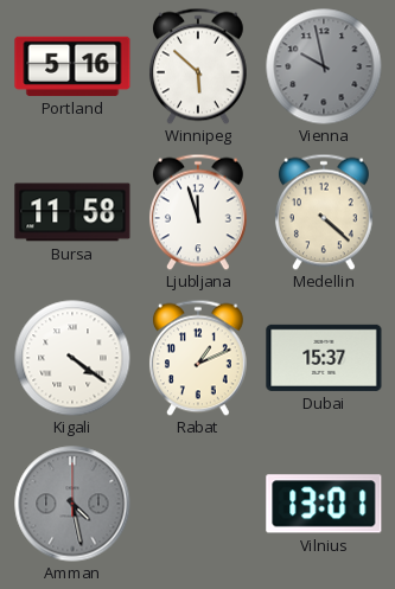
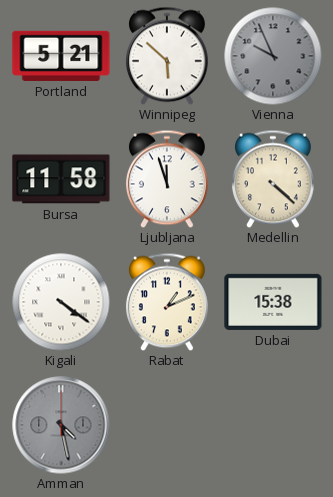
Portland: 5:16 -> 5:21 (61, 56)
Vienna: 9:58 -> 9:56 (273, 56)
Dubai: 15:37 -> 15:38 (273, 302)
Vilnius: 13:01 -> none (324, 504)
